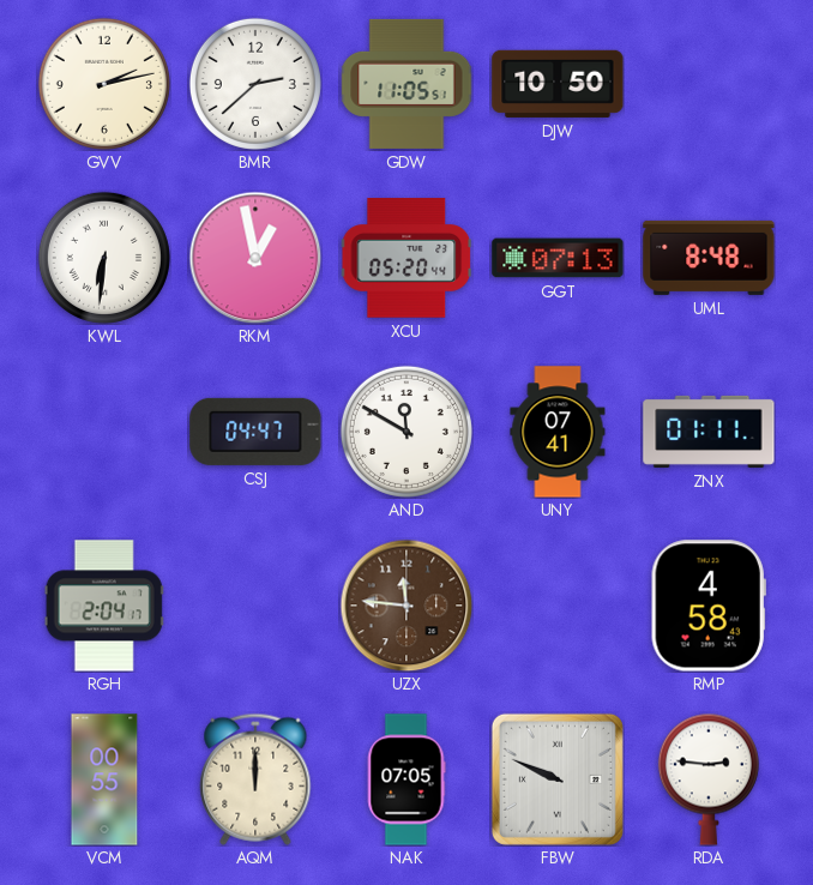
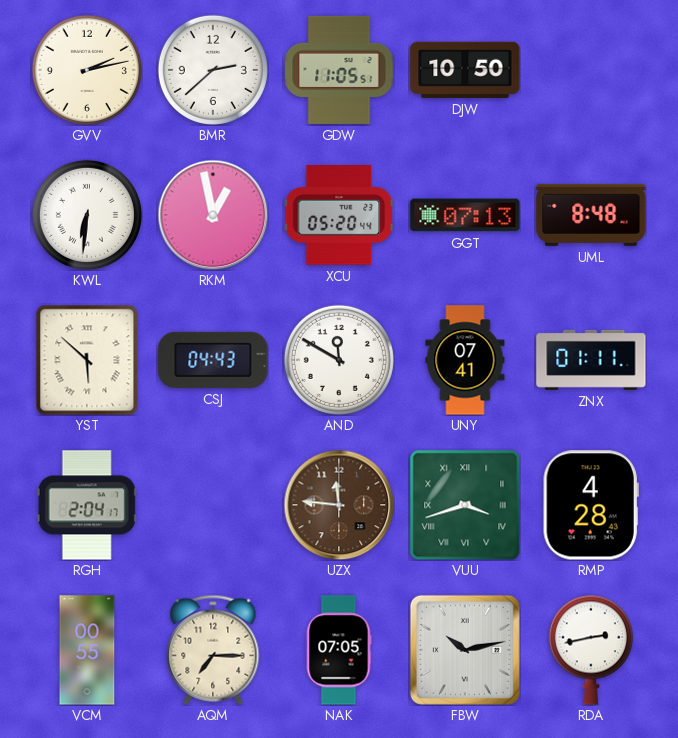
YST: none -> 5:52 (87, 360)
CSJ: 04:47 -> 04:43 (213, 360)
VUU: none -> 3:42 (465, 505)
RMP: 4:58 -> 4:28 (591, 505)
AQM: 12:00 -> 7:15 (213, 650)
FBW: 9:49 -> 10:13 (465, 650)
RDA: 2:46 -> 2:43 (591, 650)
